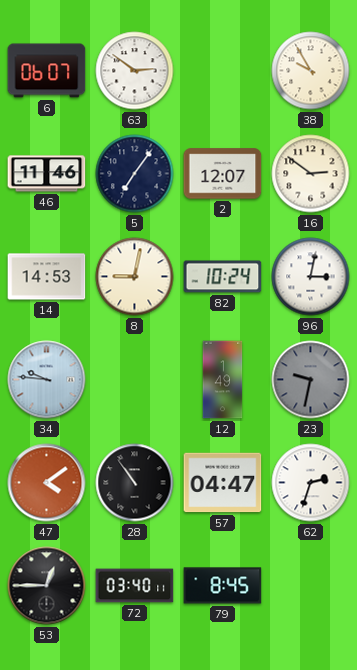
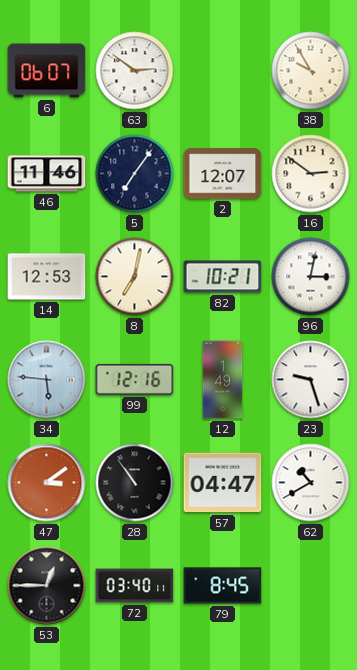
14: 14:53 -> 12:53 (47, 277)
8: 9:02 -> 7:02 (135, 277)
82: 10:24 -> 10:21 (223, 277)
34: 9:46 -> 5:46 (47, 380)
99: none -> 12:16 (135, 379)
23: 9:32 -> 9:27 (311, 380)
23 dial: grey -> white (311, 380)
47: 4:09 -> 3:09 (47, 483)
62: 2:33 -> 10:40 (311, 483)
